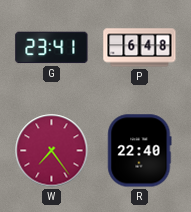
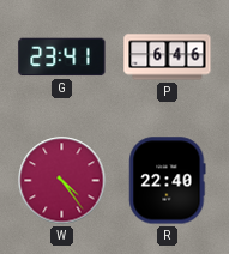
P: 6:48 -> 6:46 (168, 58)
W: 7:24 -> 4:24 (62, 181)
